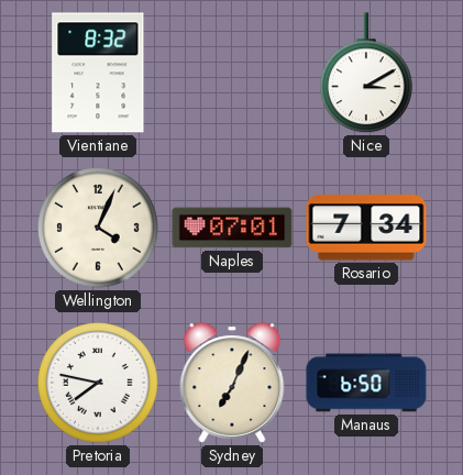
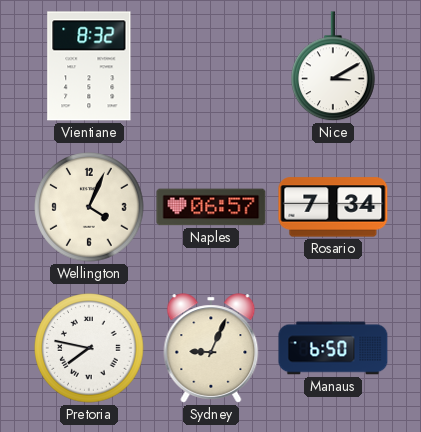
Naples: 07:01 -> 06:57 (211, 207)
Sydney: 7:04 -> 9:04 (211, 348)
